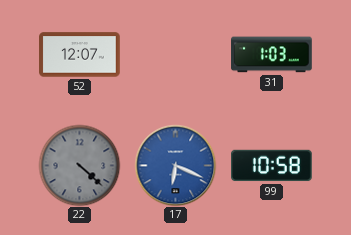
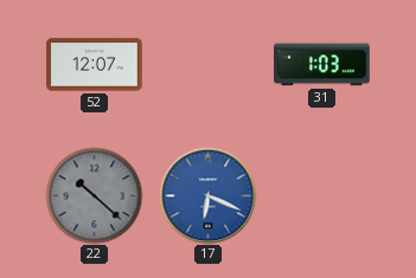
22: 4:22 -> 10:22 (94, 195)
99: 10:58 -> none (272, 166)
